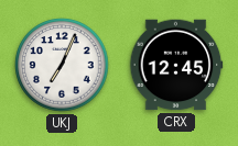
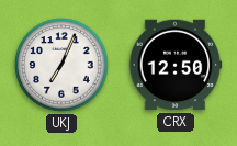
CRX: 12:45 -> 12:50 (176, 65)
